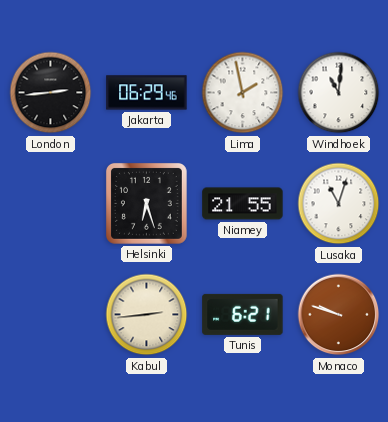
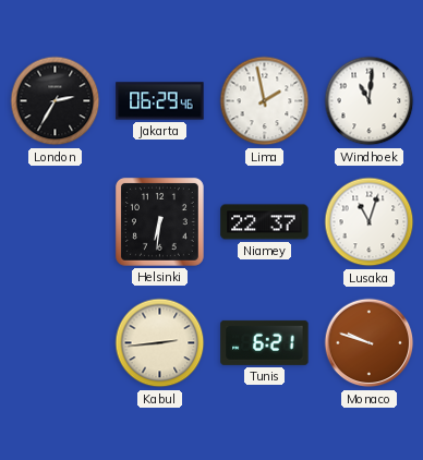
London: 2:44 -> 2:35 (56, 101)
Helsinki: 6:27 -> 6:31 (159, 221)
Niamey: 21:55 -> 22:37 (265, 222)
